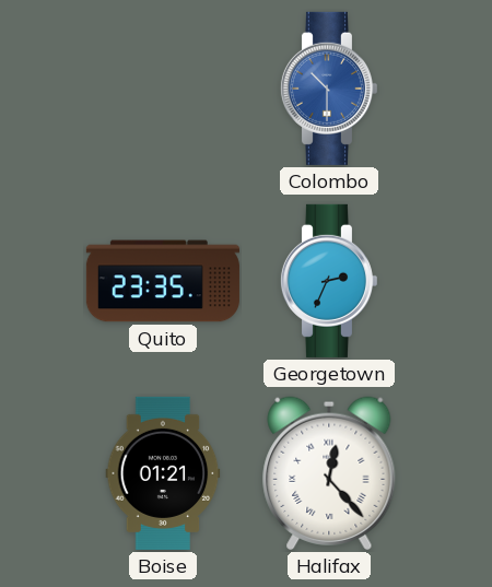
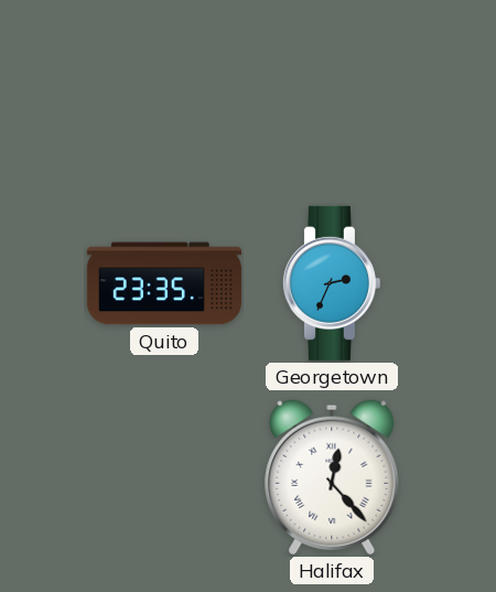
Colombo: 10:30 -> none (328, 89)
Boise: 01:21 -> none (163, 473)
